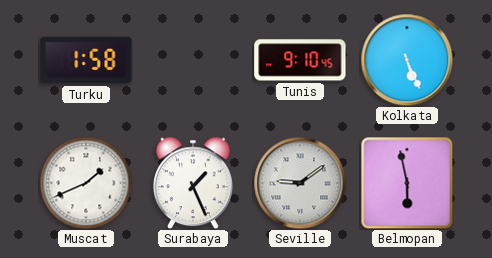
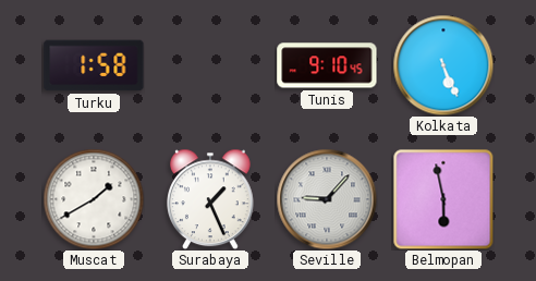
Muscat: 1:41 -> 1:40 (94, 199)
Seville: 9:09 -> 9:07 (327, 199)
